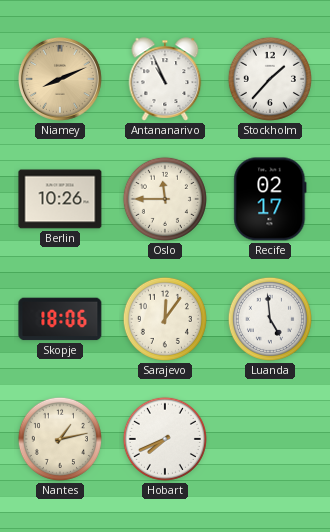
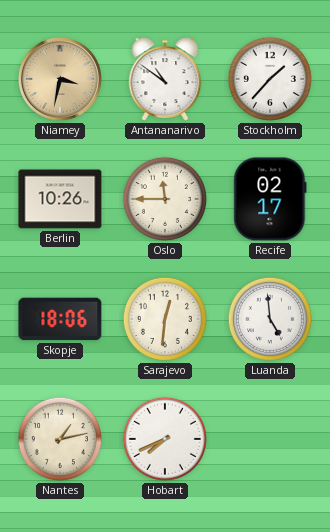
Niamey: 8:11 -> 3:32 (60, 79)
Antananarivo: 10:56 -> 10:51 (165, 79)
Sarajevo: 12:06 -> 12:31 (165, 319)
